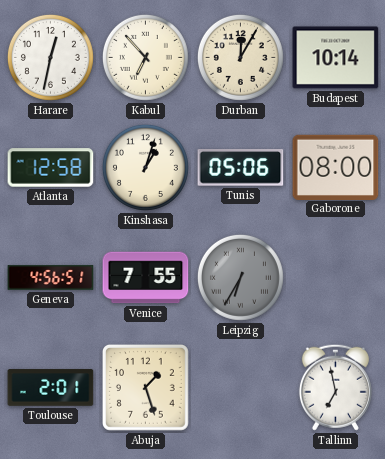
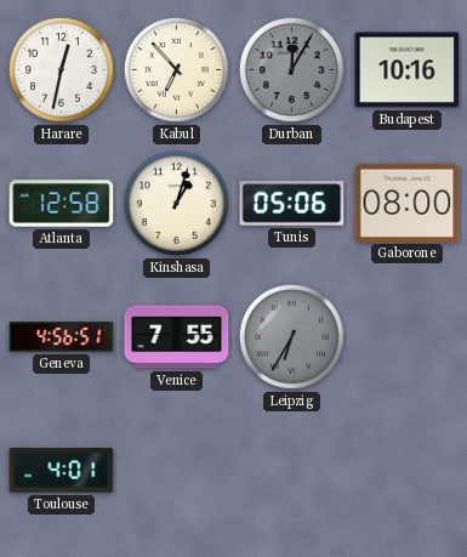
Durban dial: cream -> grey (291, 69)
Budapest: 10:14 -> 10:16 (408, 70)
Toulouse: 2:01 -> 4:01 (62, 471)
Abuja: 1:27 -> none (145, 387)
Tallinn: 6:58 -> none (335, 387)
